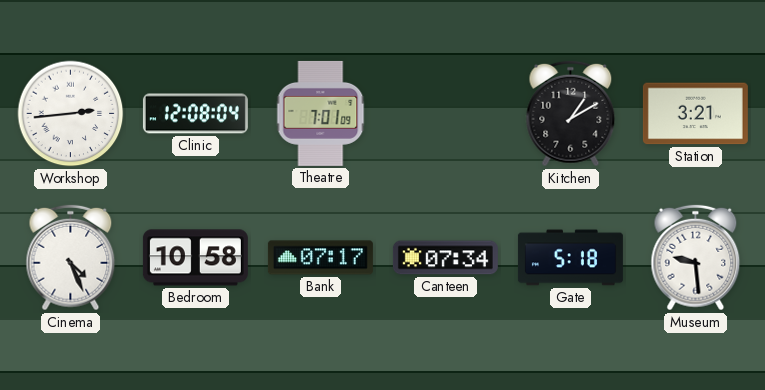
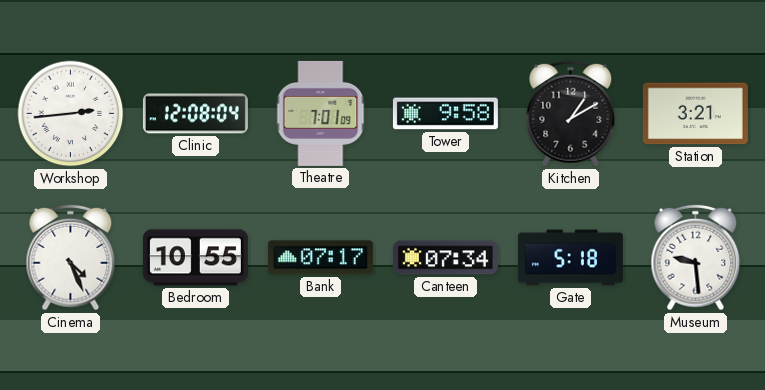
Tower: none -> 9:58 (445, 114)
Bedroom: 10:58 -> 10:55 (195, 258)
